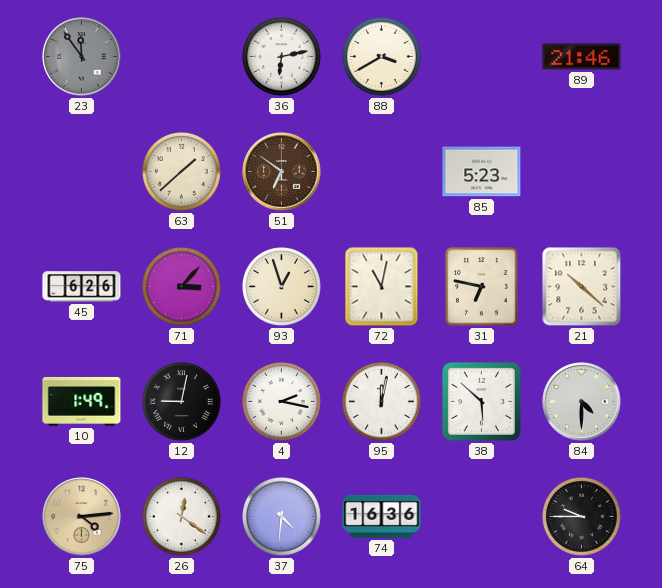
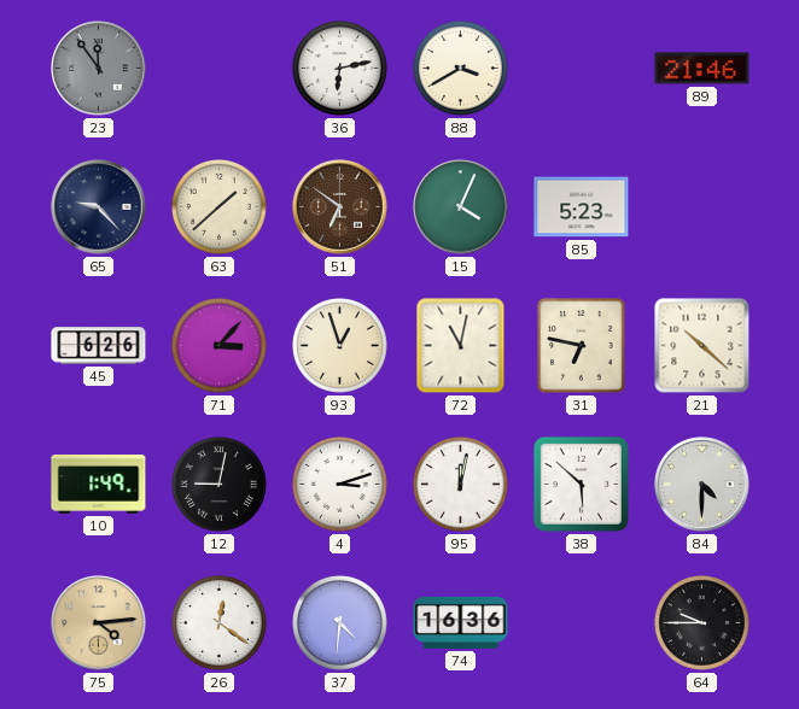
65: none -> 9:23 (99, 207)
15: none -> 4:04 (461, 207)
4: 2:17 -> 3:12 (339, 484)
